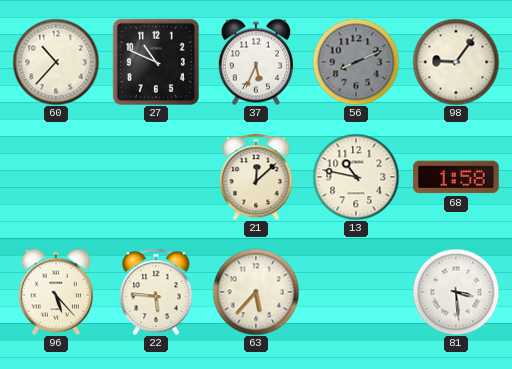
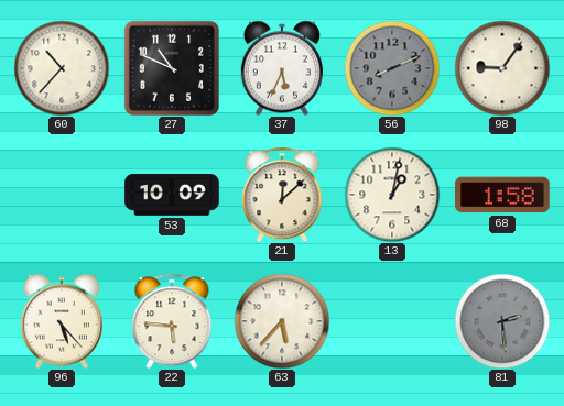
53: none -> 10:09 (172, 195)
13: 10:47 -> 1:02 (392, 195)
81: 3:29 -> 2:29 (502, 321)
81 dial: white -> grey (502, 321)
